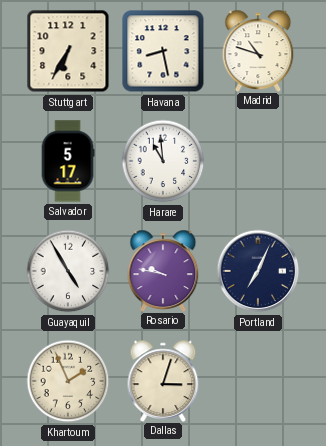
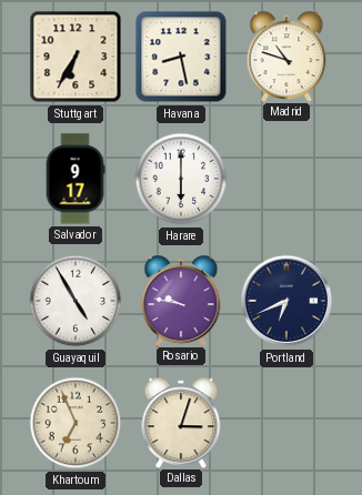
Salvador: 5:17 -> 9:17 (76, 179)
Harare: 10:59 -> 6:00 (181, 179)
Portland: 7:04 -> 6:41 (286, 301)
Khartoum: 1:56 -> 6:56 (76, 423)
